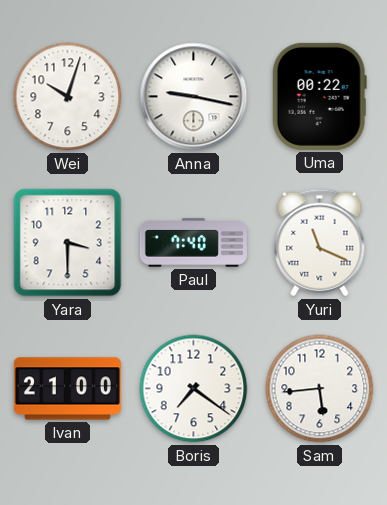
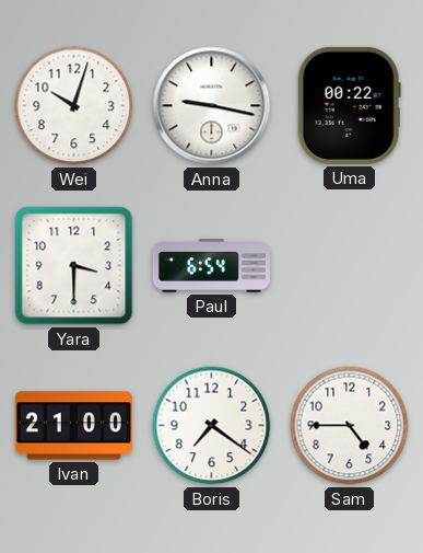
Paul: 7:40 -> 6:54 (211, 266)
Yuri: 11:19 -> none (320, 243)
Sam: 5:44 -> 4:45 (350, 426)
